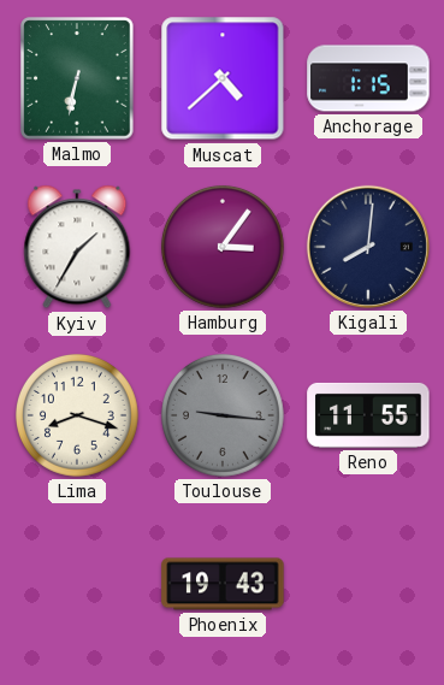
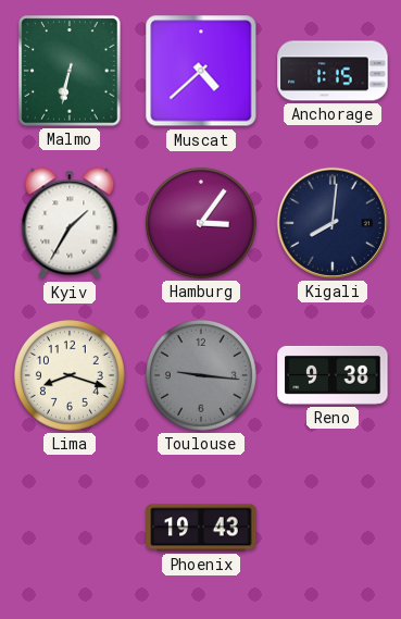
Reno: 11:55 -> 9:38 (333, 375)
